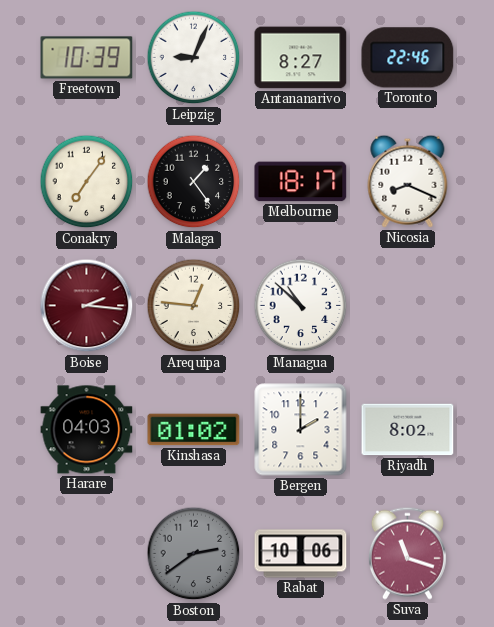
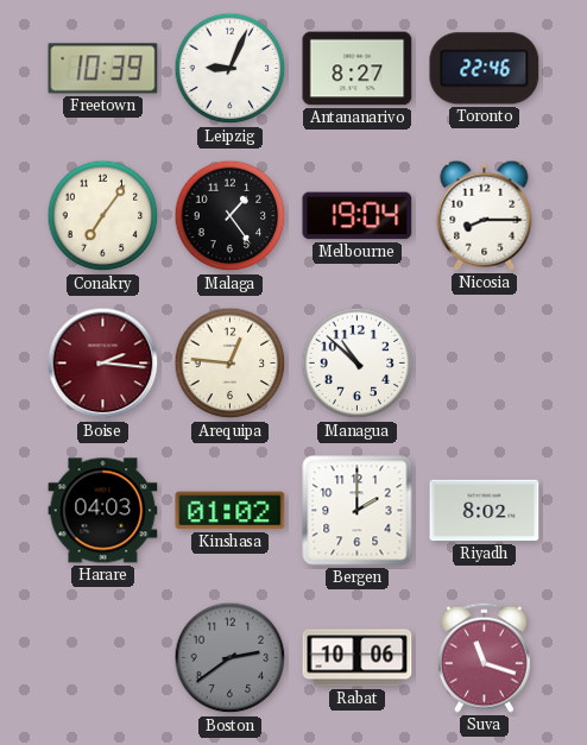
Melbourne: 18:17 -> 19:04 (358, 216)
Nicosia: 8:19 -> 8:15 (485, 215)
